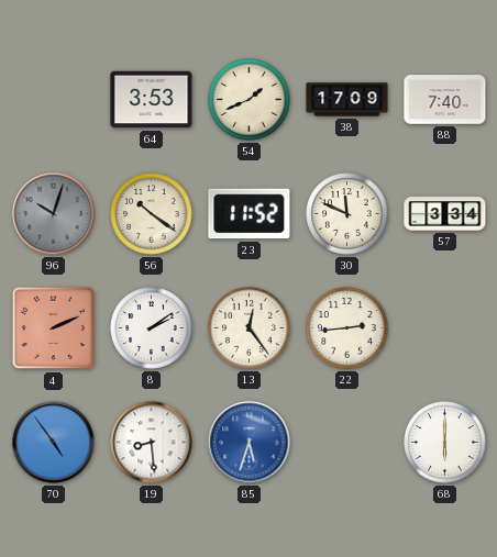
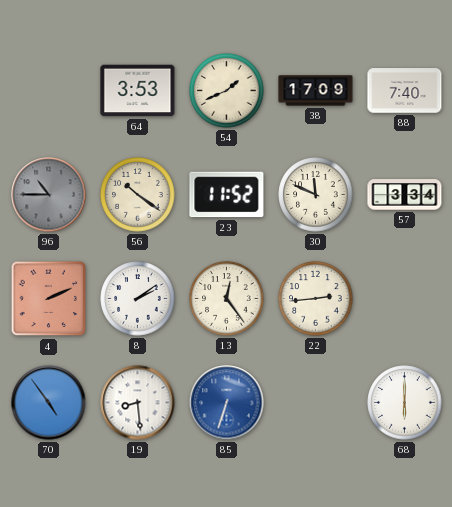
96: 10:03 -> 10:45 (49, 195)
85: 5:33 -> 6:33 (227, 403)
